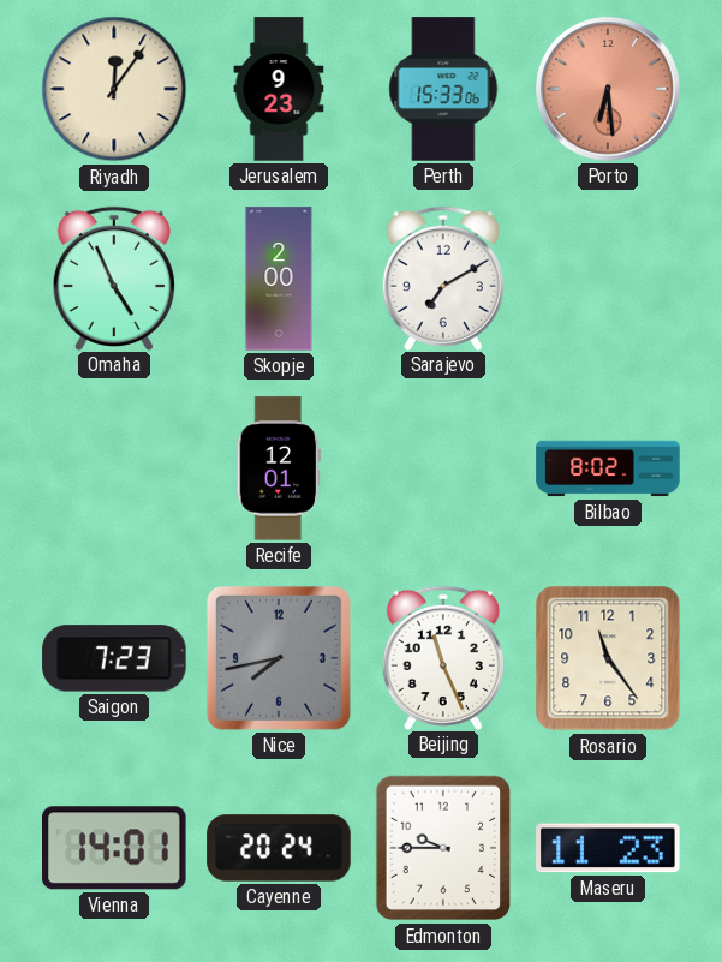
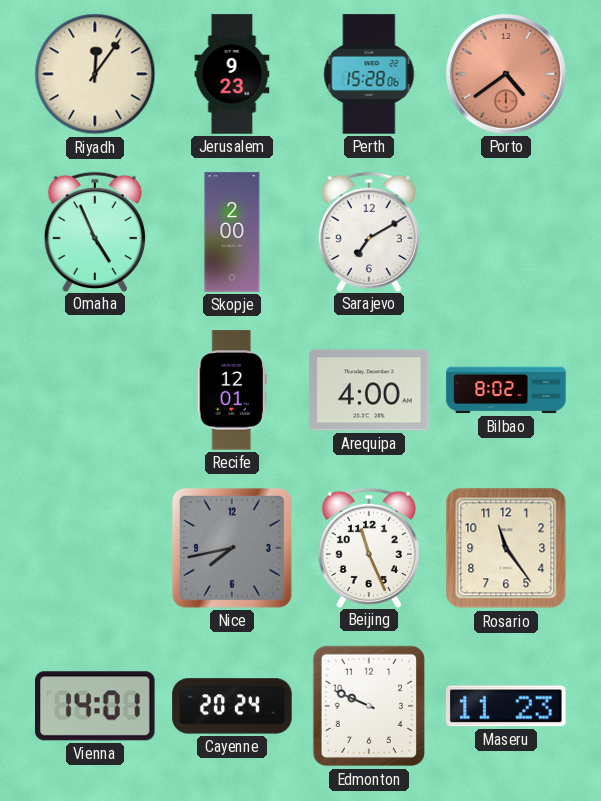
Perth: 15:33 -> 15:28 (369, 74)
Porto: 6:29 -> 4:39 (507, 75)
Arequipa: none -> 4:00 (369, 390)
Saigon: 7:23 -> none (114, 658)
Edmonton: 9:45 -> 9:49 (369, 706)
